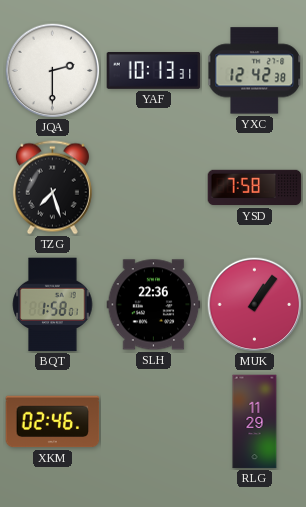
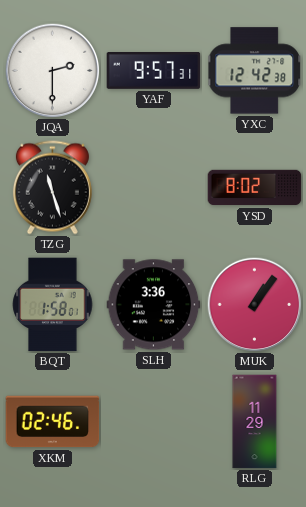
YAF: 10:13 -> 9:57 (154, 71)
TZG: 7:27 -> 11:27 (52, 188)
YSD: 7:58 -> 8:02 (255, 188)
SLH: 22:36 -> 3:36 (154, 305)
